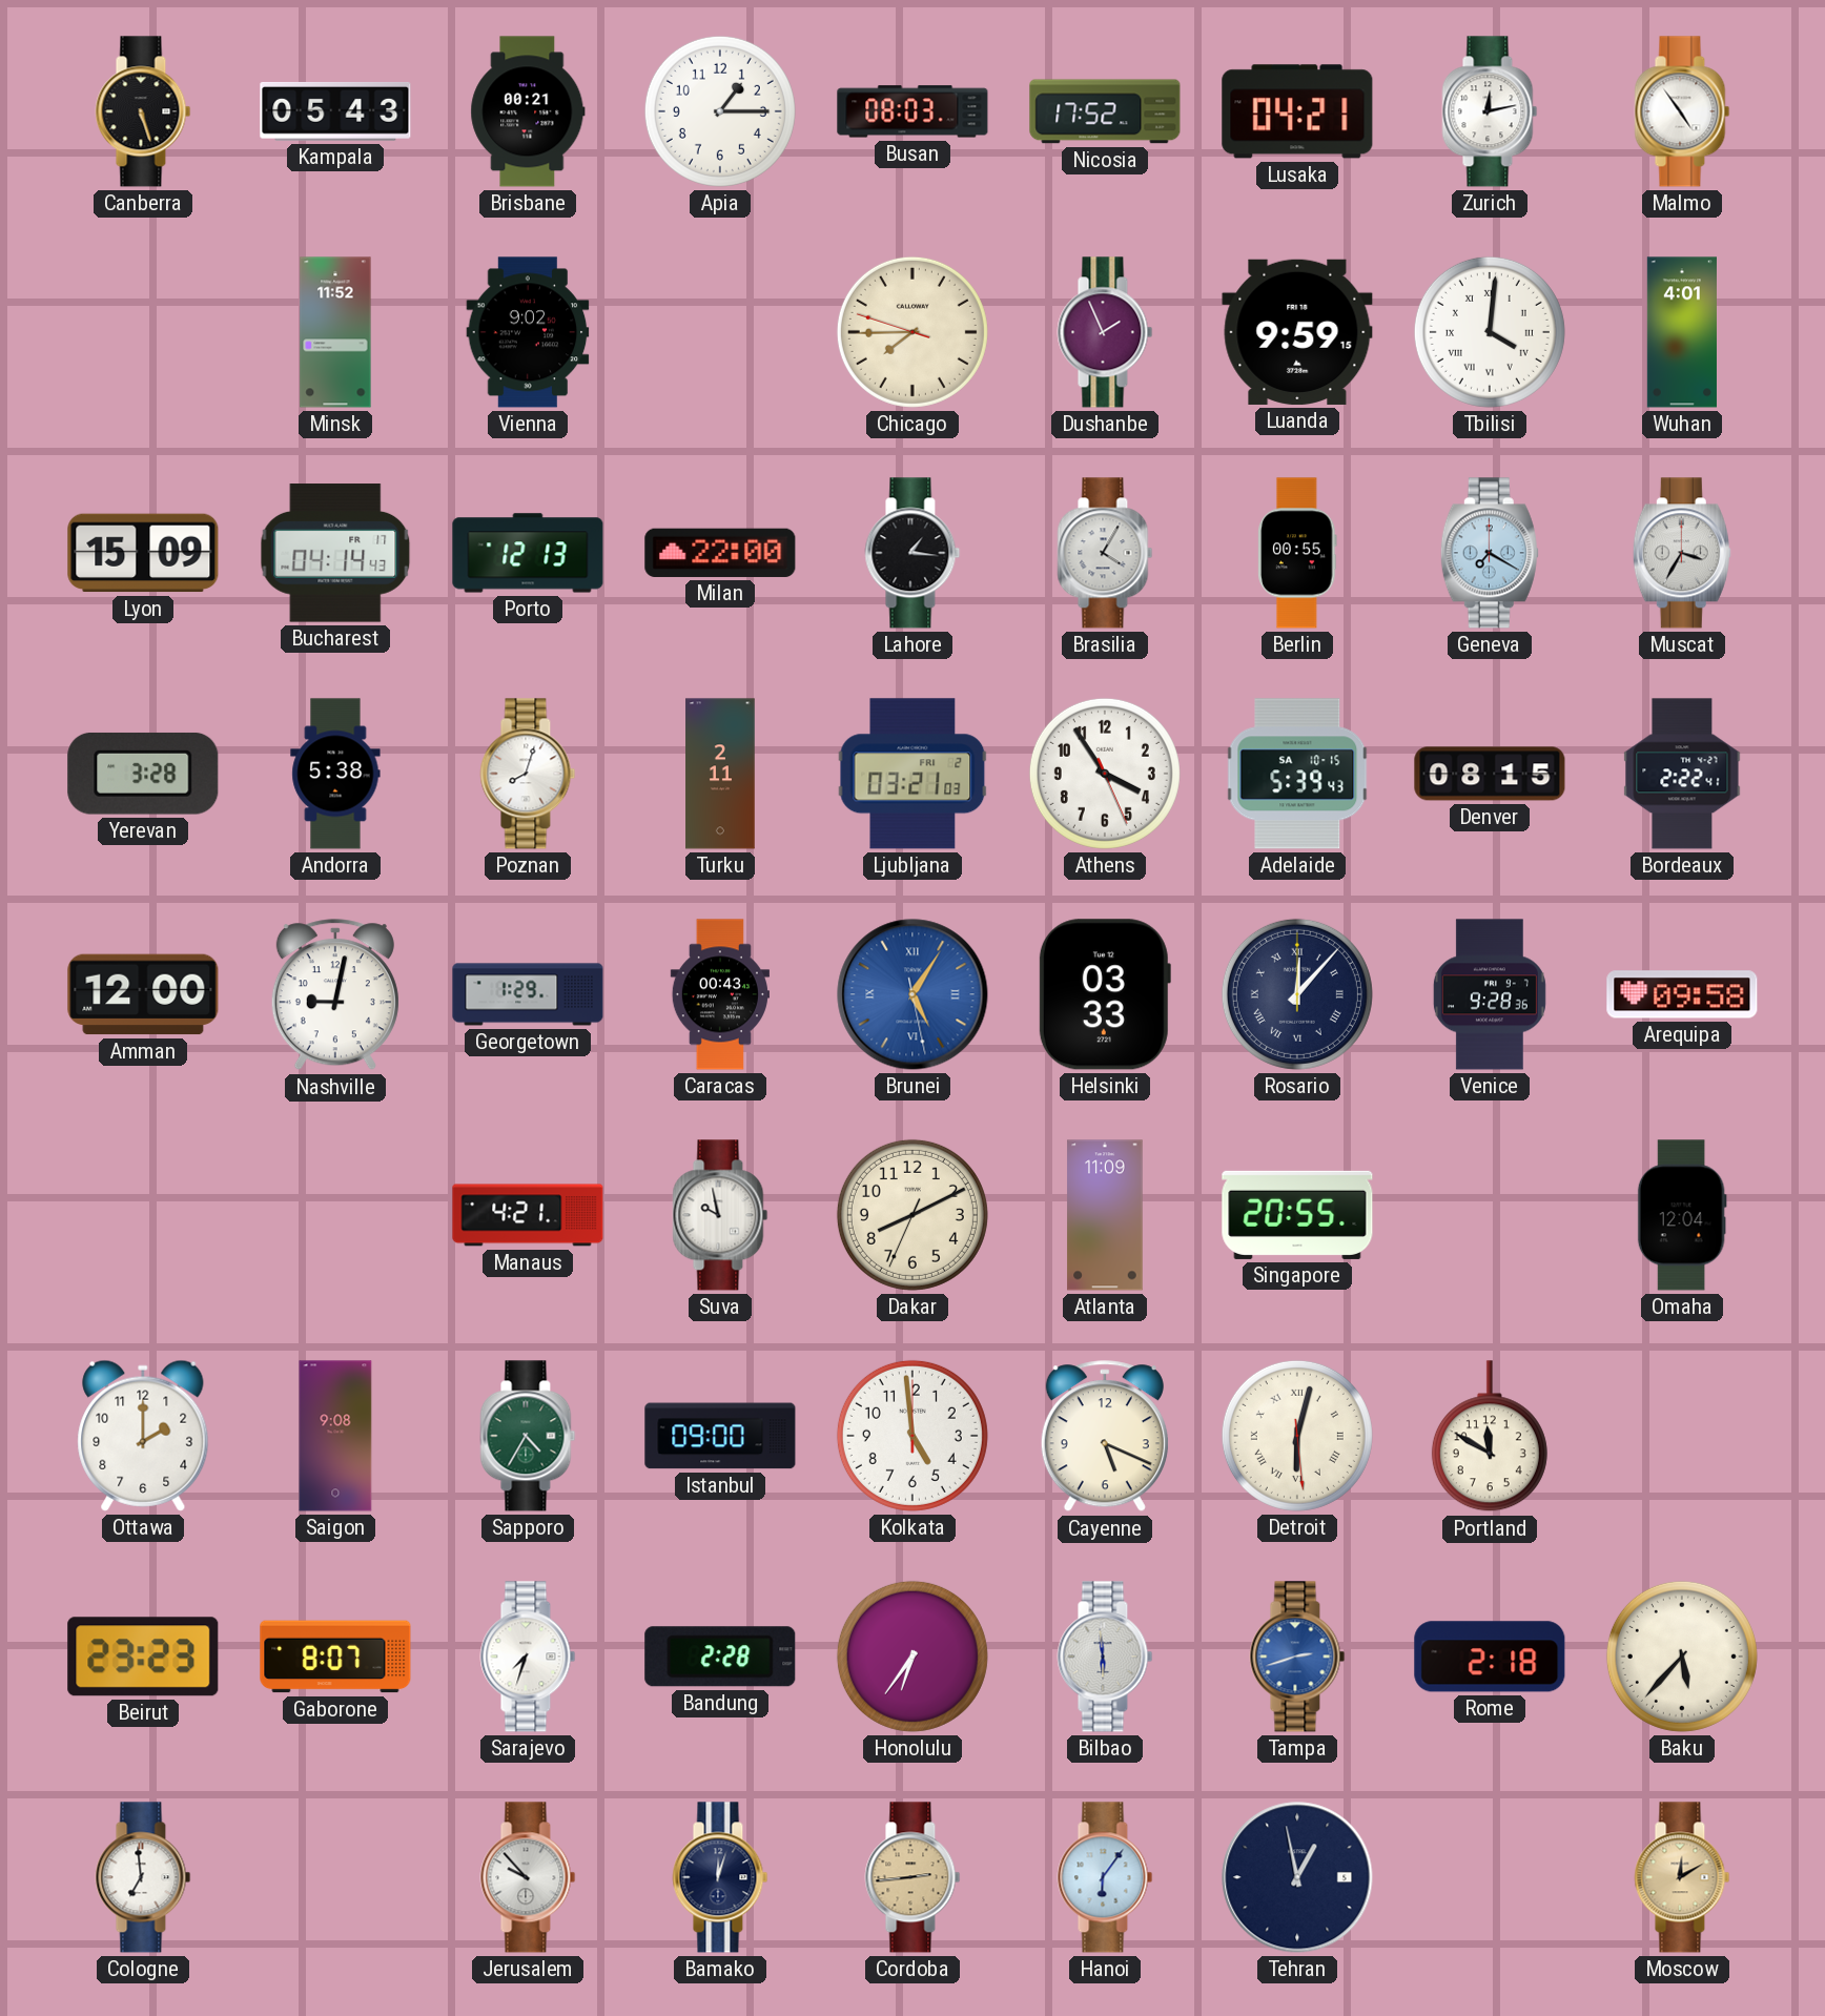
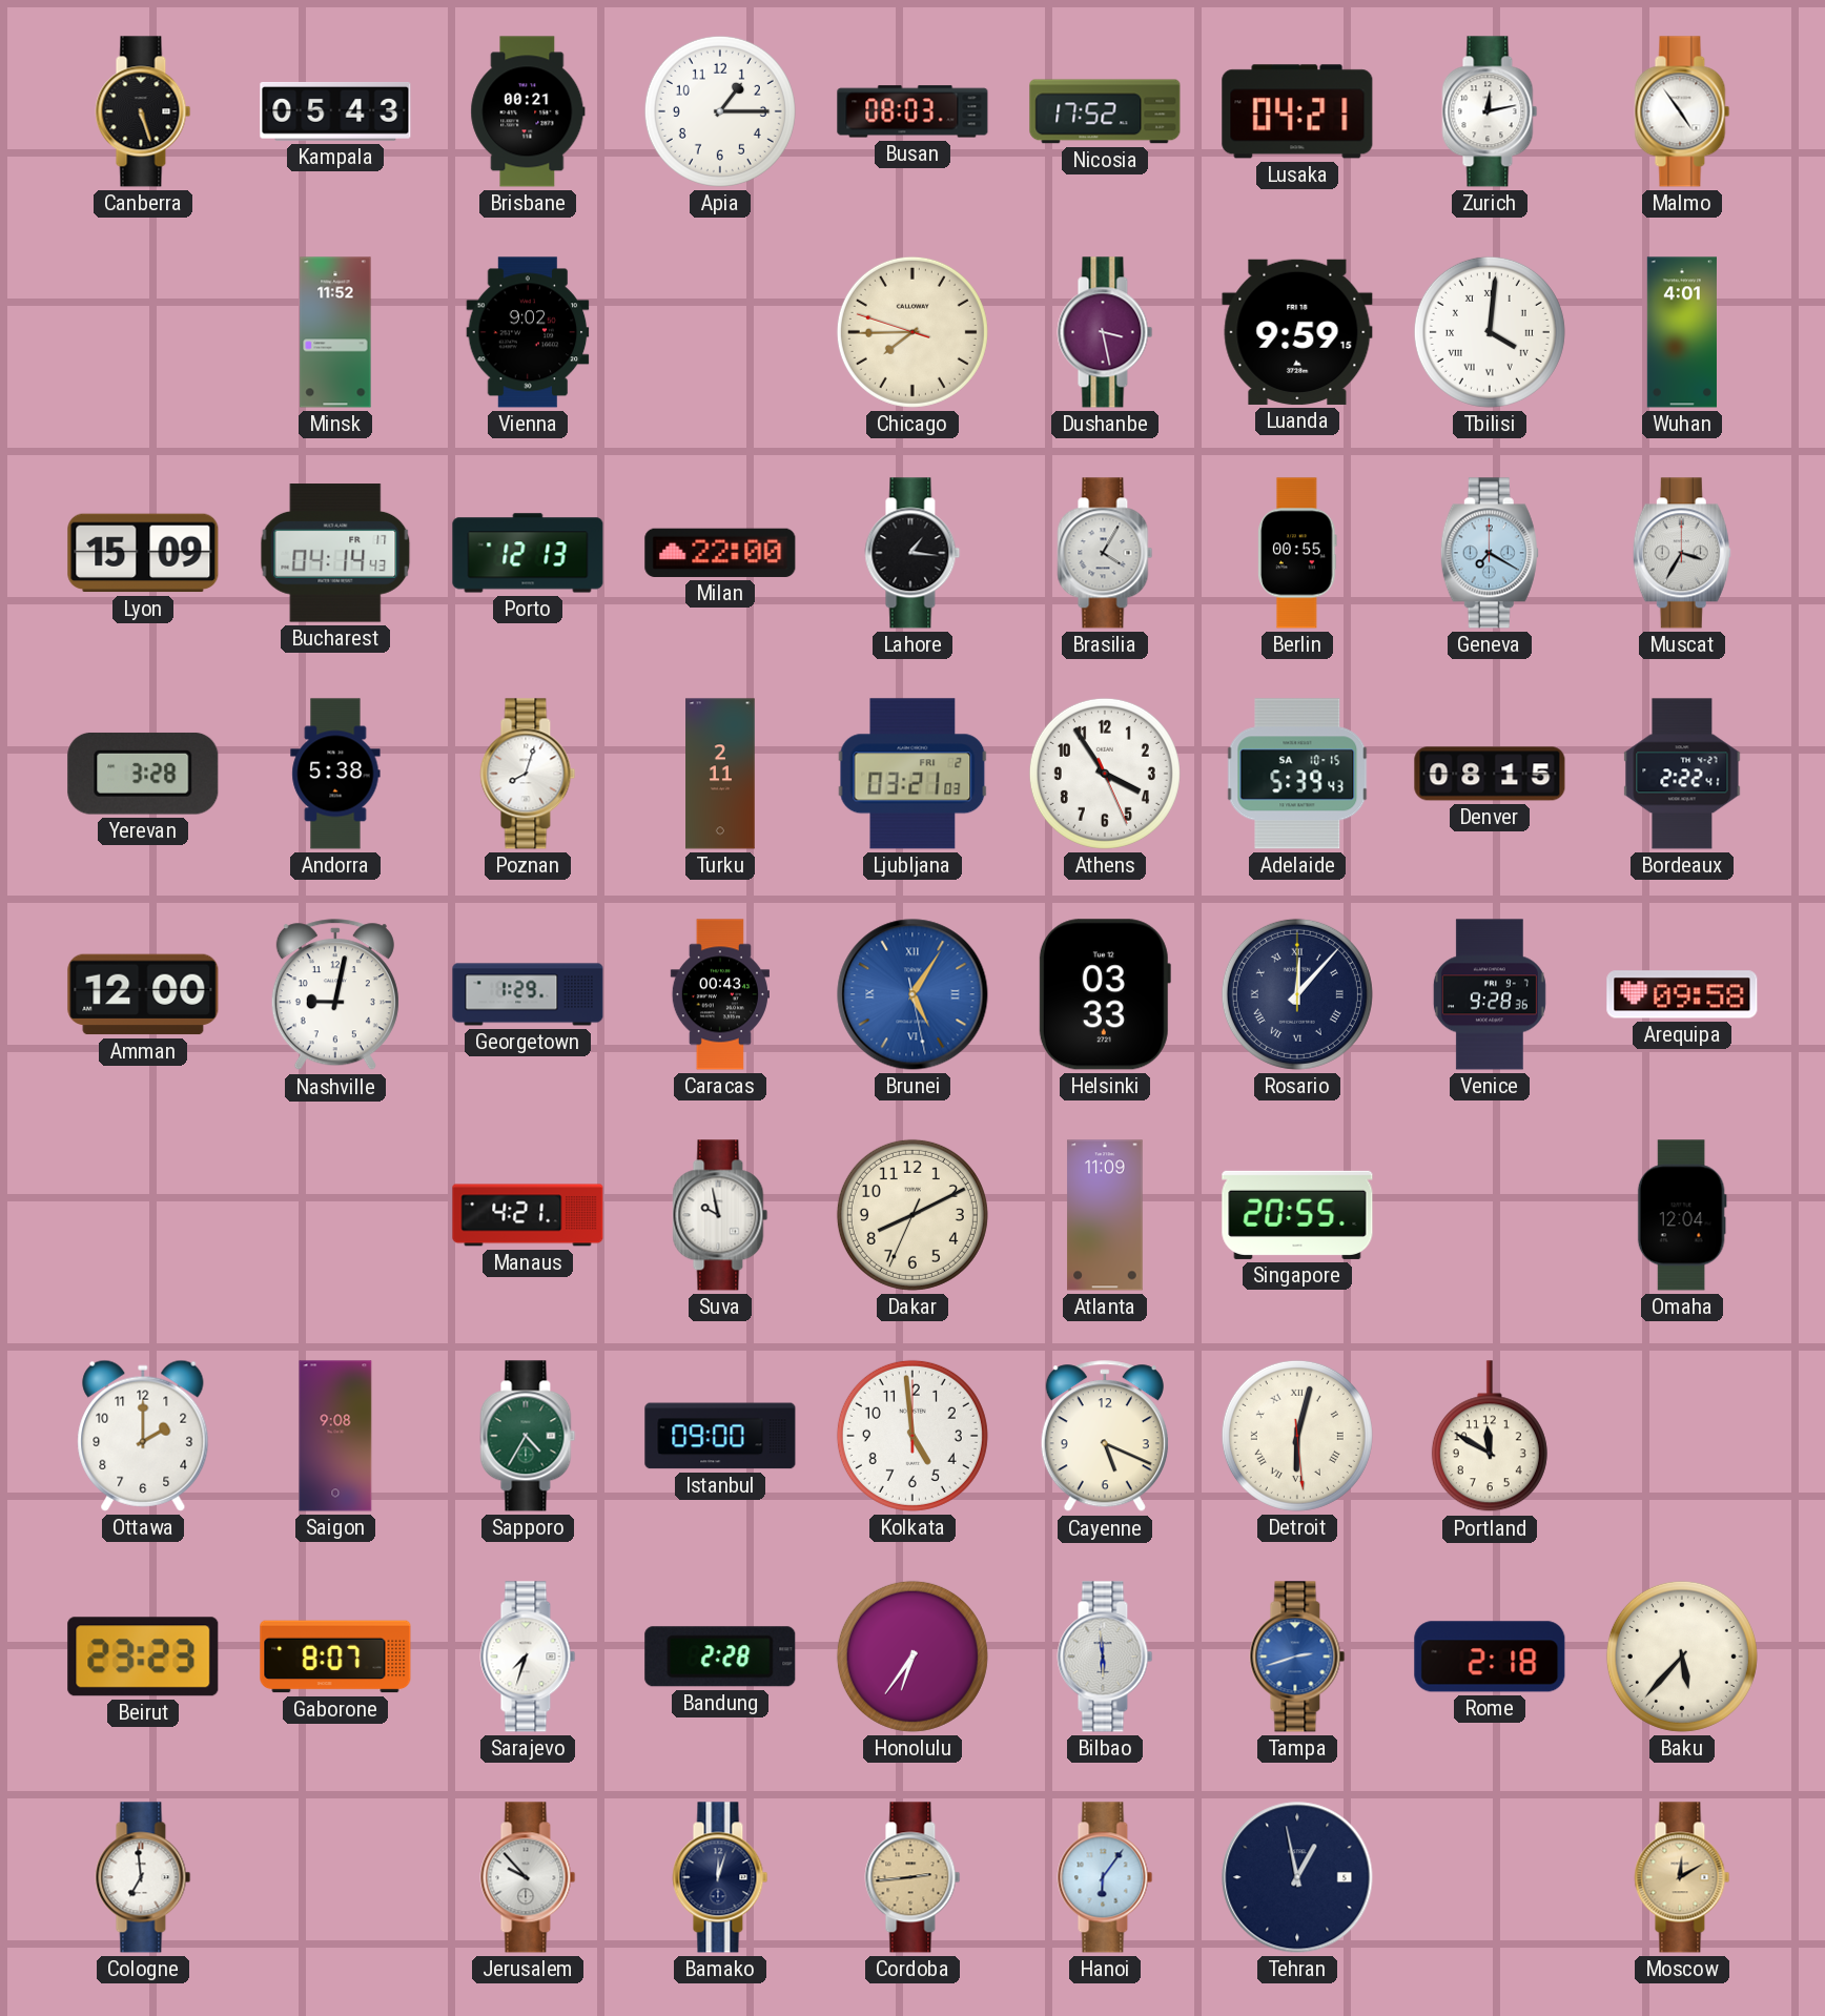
Dushanbe: 1:56 -> 3:28 (1105, 332)
